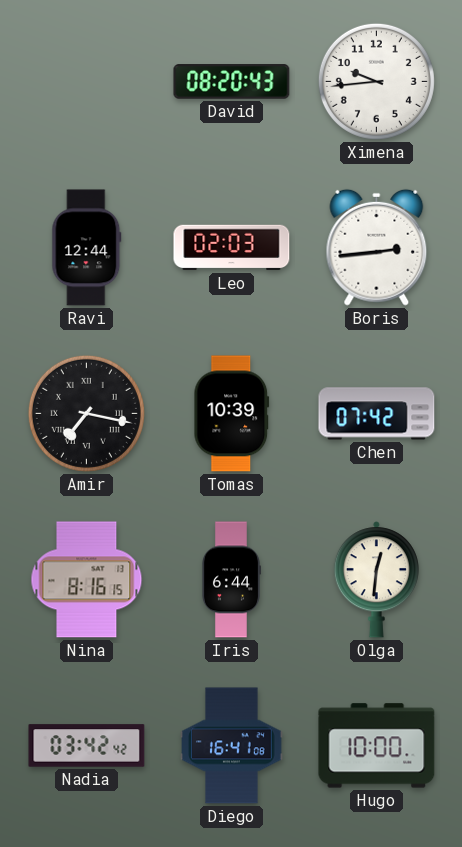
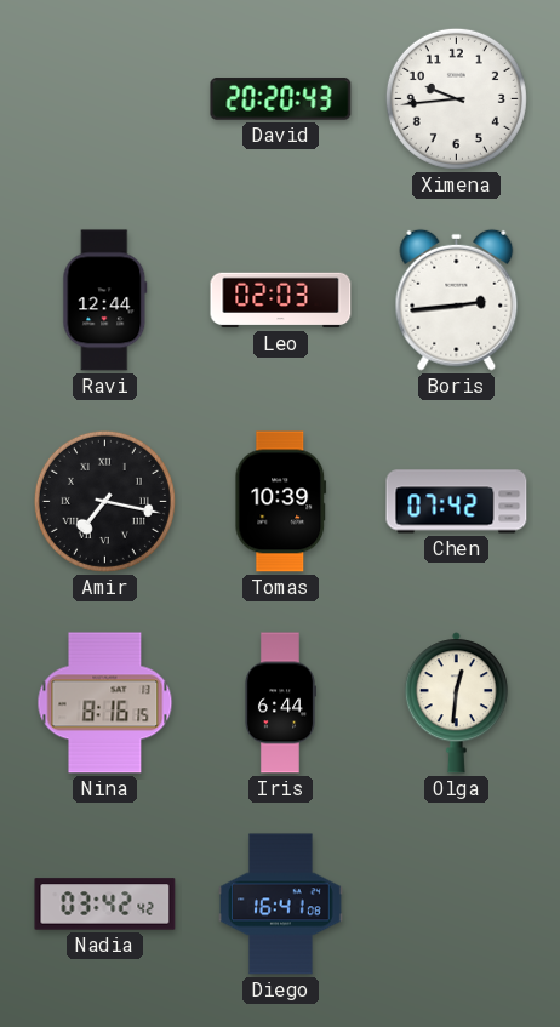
David: 08:20 -> 20:20 (281, 99)
Hugo: 10:00 -> none (377, 746)
